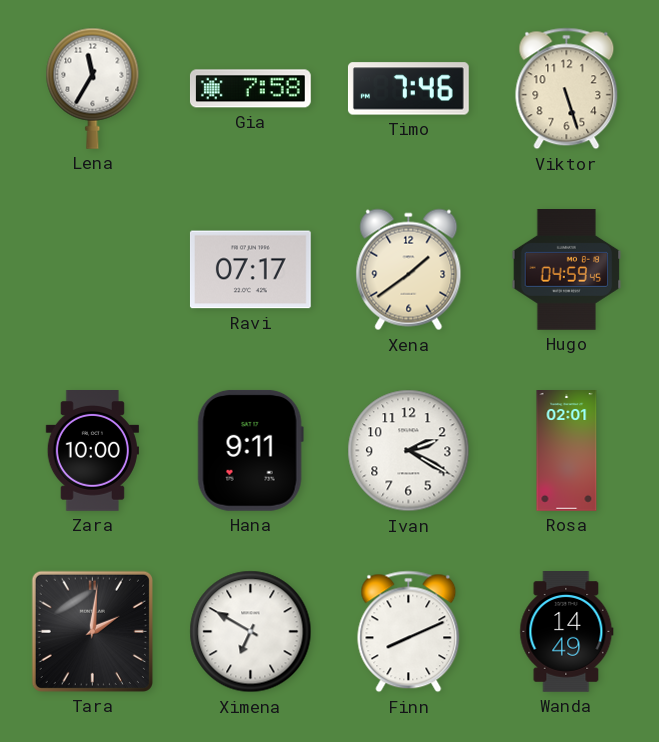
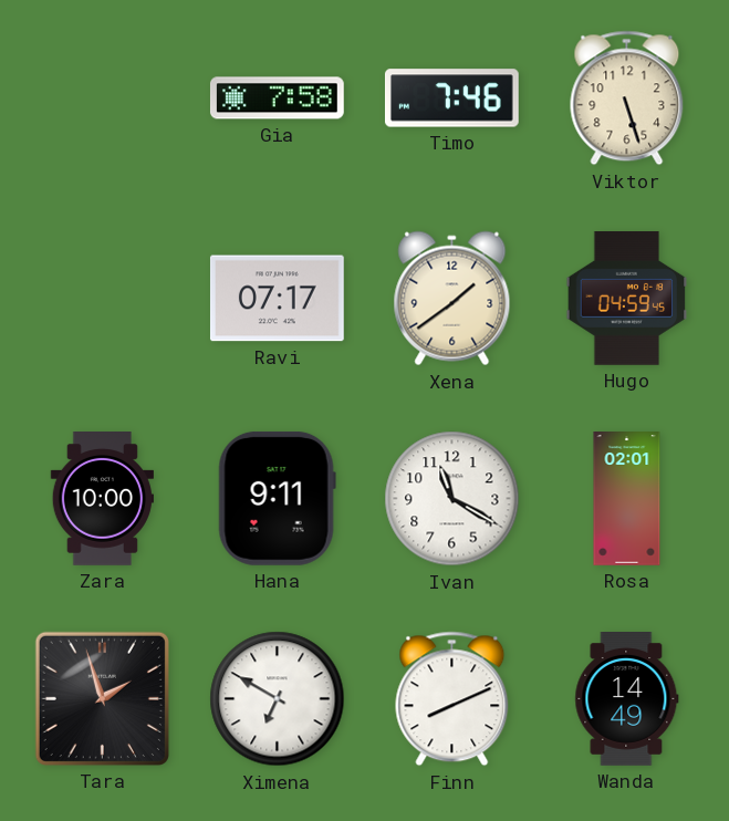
Lena: 11:35 -> none (93, 88)
Ivan: 2:20 -> 11:20 (452, 499)
Tara: 2:01 -> 1:57 (102, 698)
